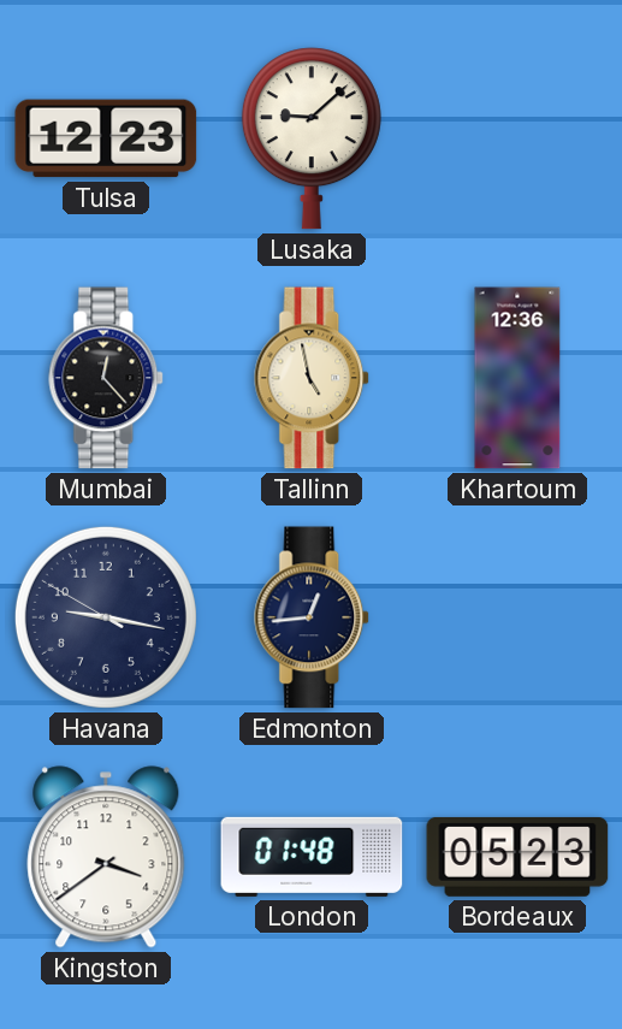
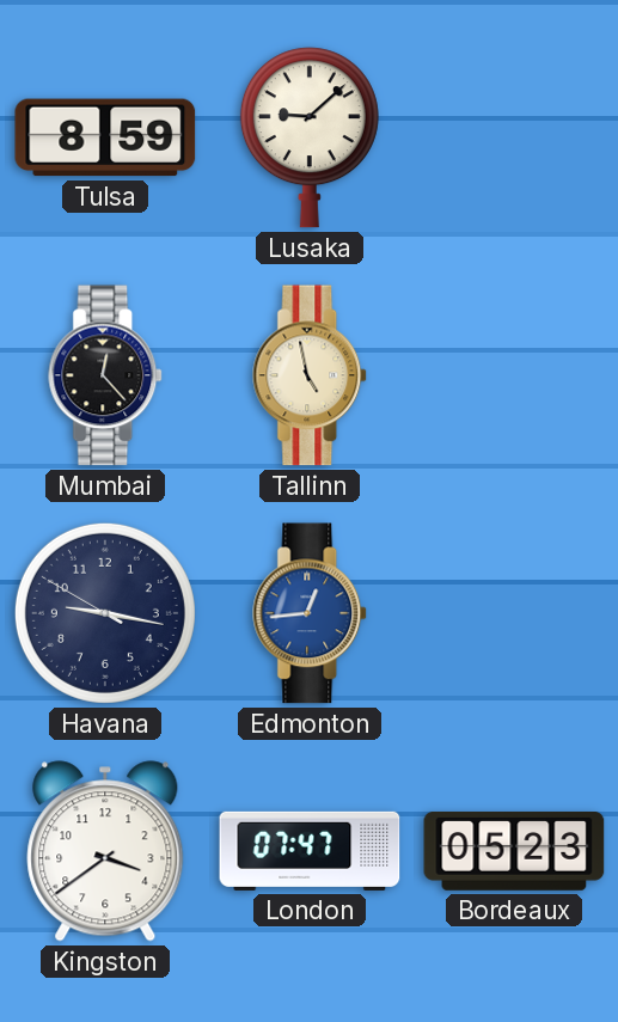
Tulsa: 12:23 -> 8:59 (105, 137)
Khartoum: 12:36 -> none (517, 378)
Edmonton dial: navy -> blue (311, 613)
London: 01:48 -> 07:47 (310, 851)
